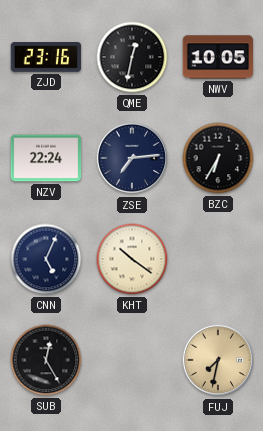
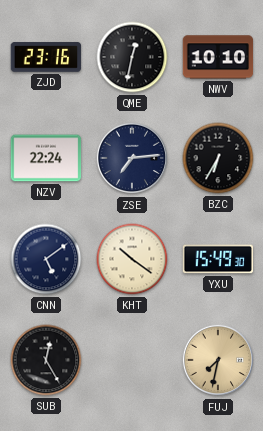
NWV: 10:05 -> 10:10 (218, 57)
CNN: 5:04 -> 5:09 (46, 259)
YXU: none -> 15:49 (218, 259)
